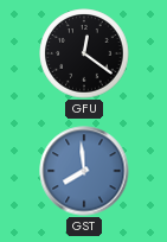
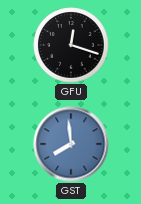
GFU: 12:21 -> 12:18 (71, 45)
